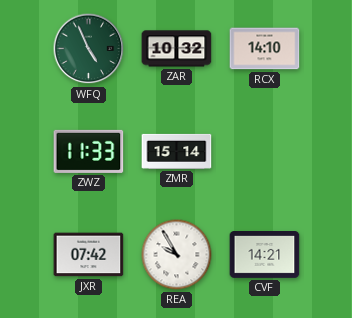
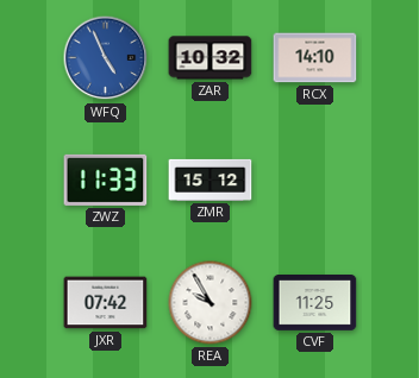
WFQ dial: green -> blue (106, 58)
ZMR: 15:14 -> 15:12 (211, 179)
CVF: 14:21 -> 11:25 (315, 303)
